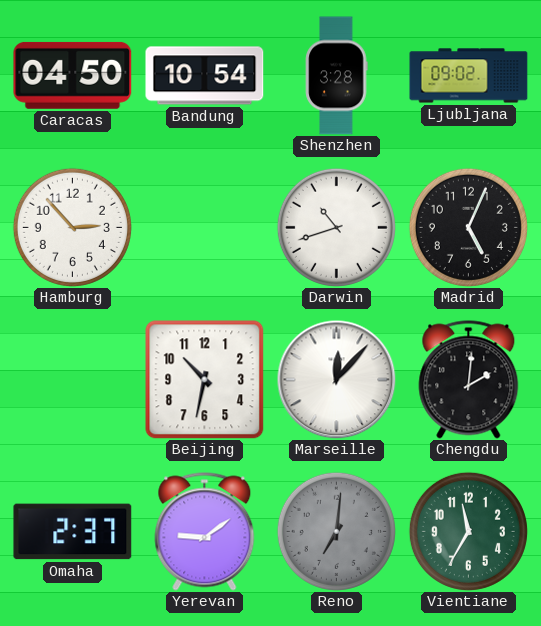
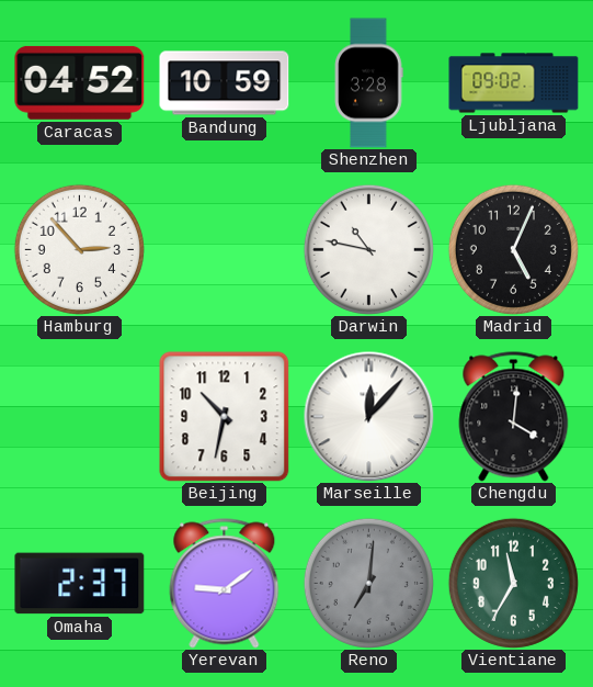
Caracas: 04:50 -> 04:52 (80, 82)
Bandung: 10:54 -> 10:59 (225, 83)
Darwin: 10:42 -> 10:47 (368, 249)
Chengdu: 2:01 -> 4:01 (514, 417)
